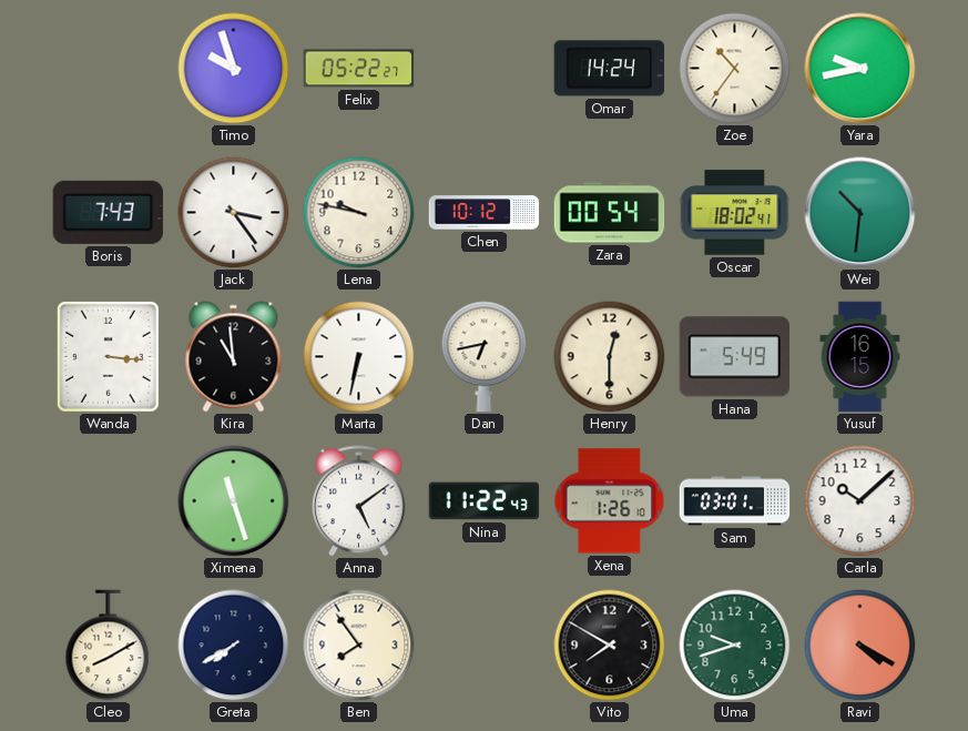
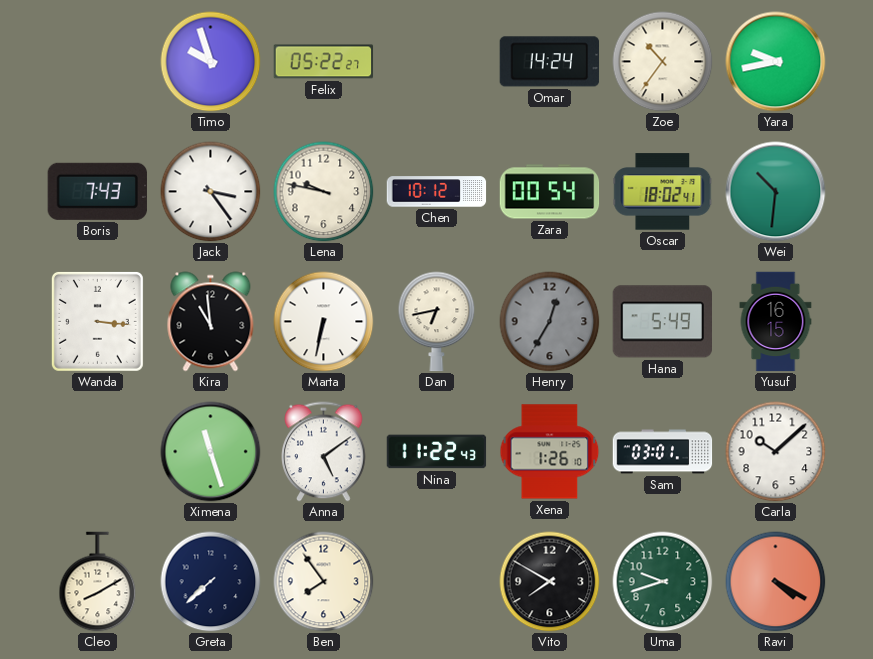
Henry: 12:30 -> 12:35 (550, 322)
Henry dial: cream -> grey (550, 322)
Greta: 7:40 -> 7:38 (211, 582)
